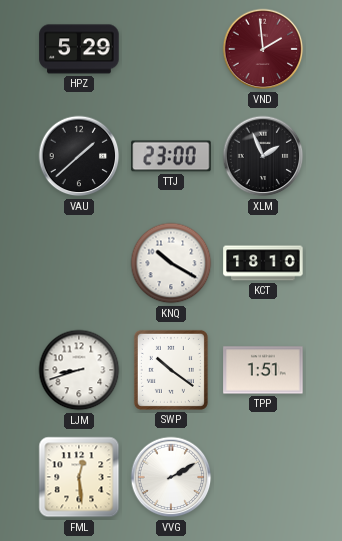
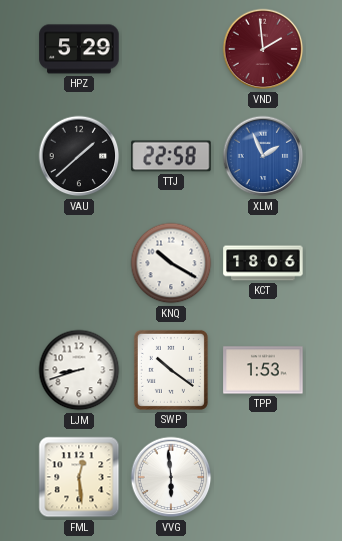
TTJ: 23:00 -> 22:58 (171, 156)
XLM dial: black -> blue (263, 156)
KCT: 18:10 -> 18:06 (263, 263)
TPP: 1:51 -> 1:53 (263, 370)
VVG: 2:10 -> 5:59 (171, 477)
